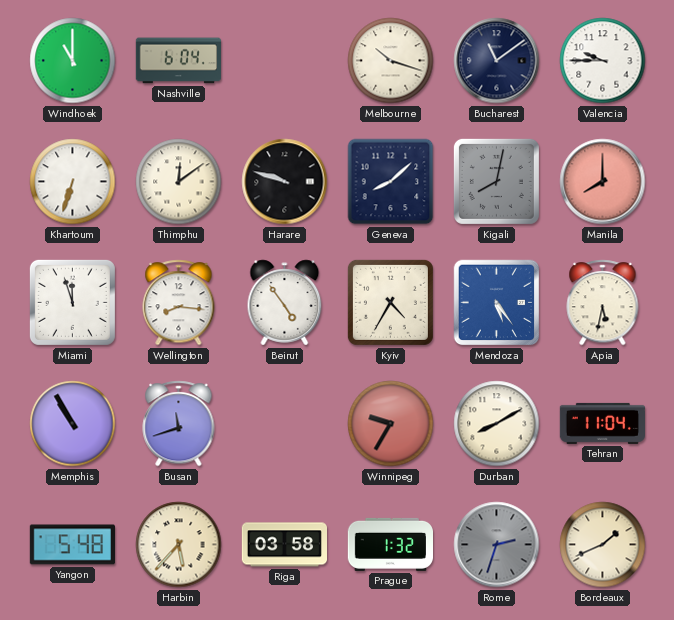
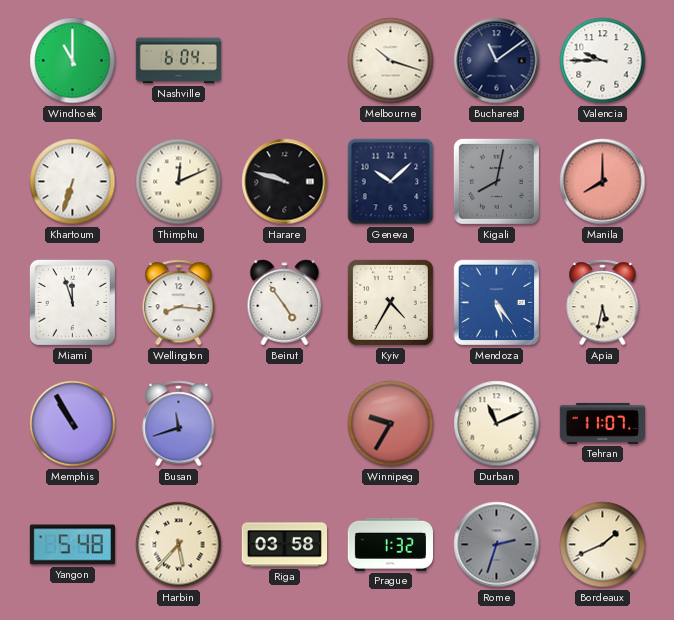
Thimphu: 12:09 -> 12:11 (179, 182)
Geneva: 8:08 -> 10:08 (391, 182)
Durban: 8:10 -> 11:11 (497, 424)
Tehran: 11:04 -> 11:07 (602, 423)
